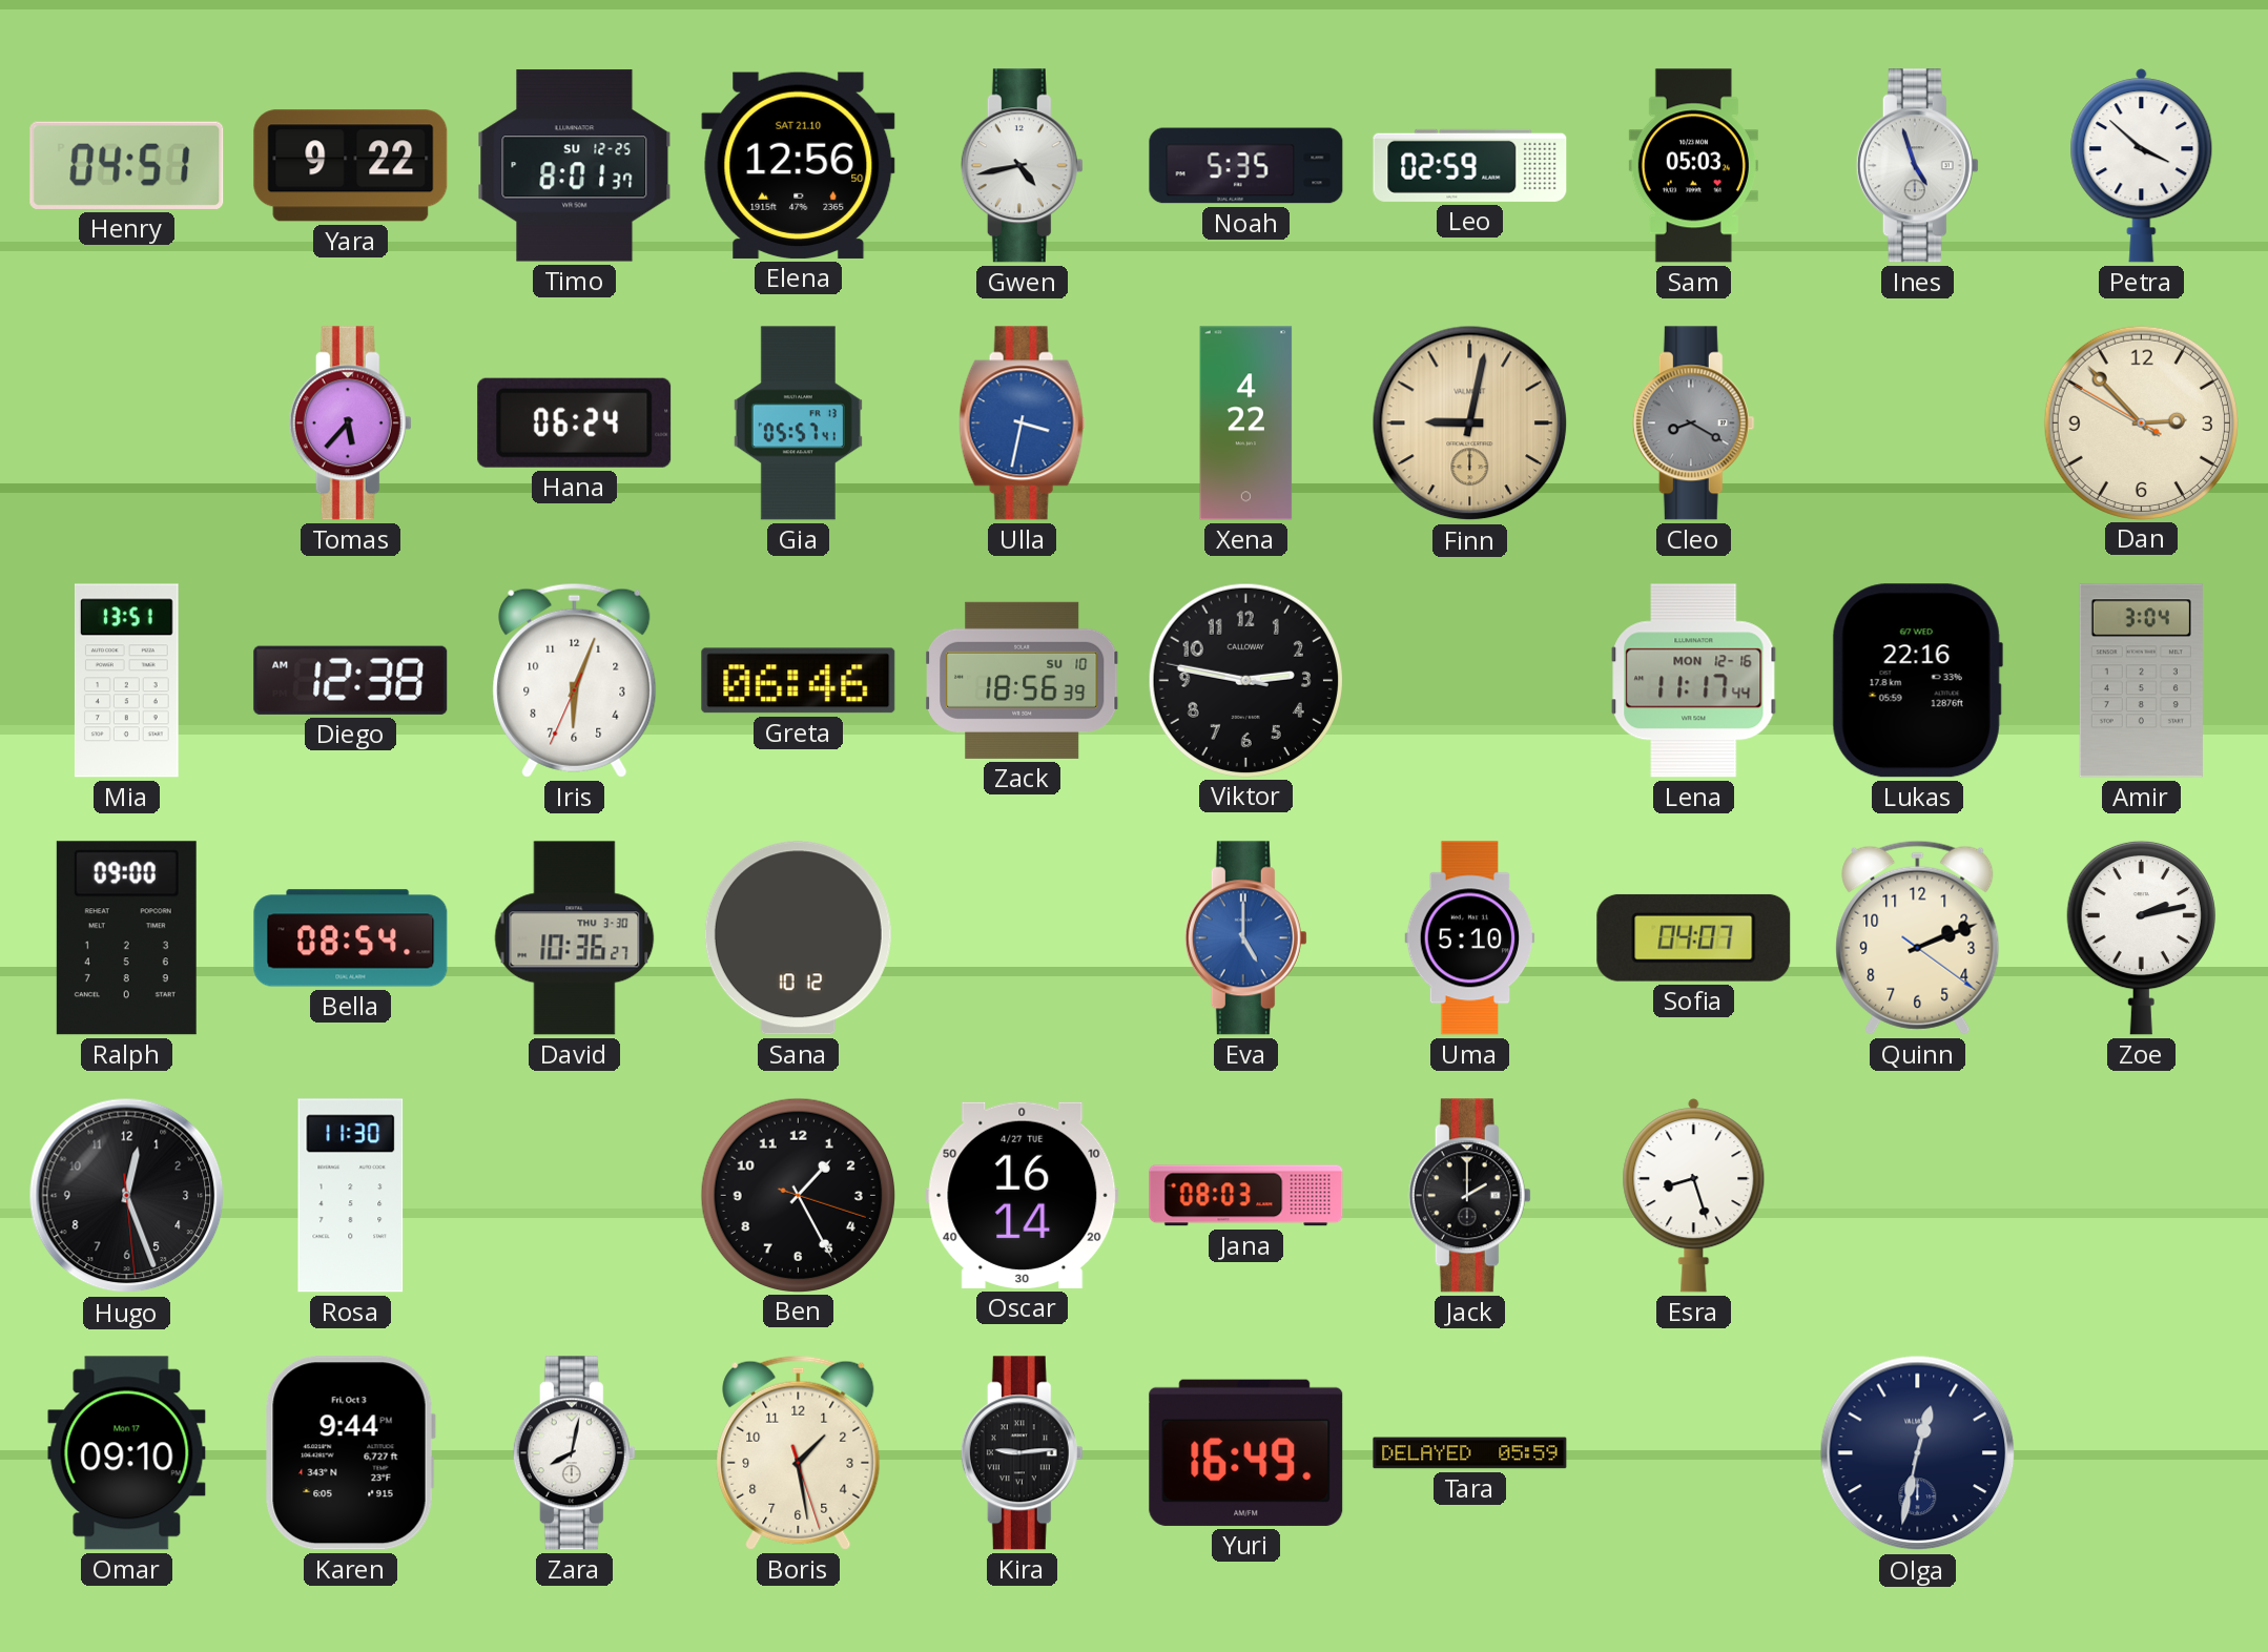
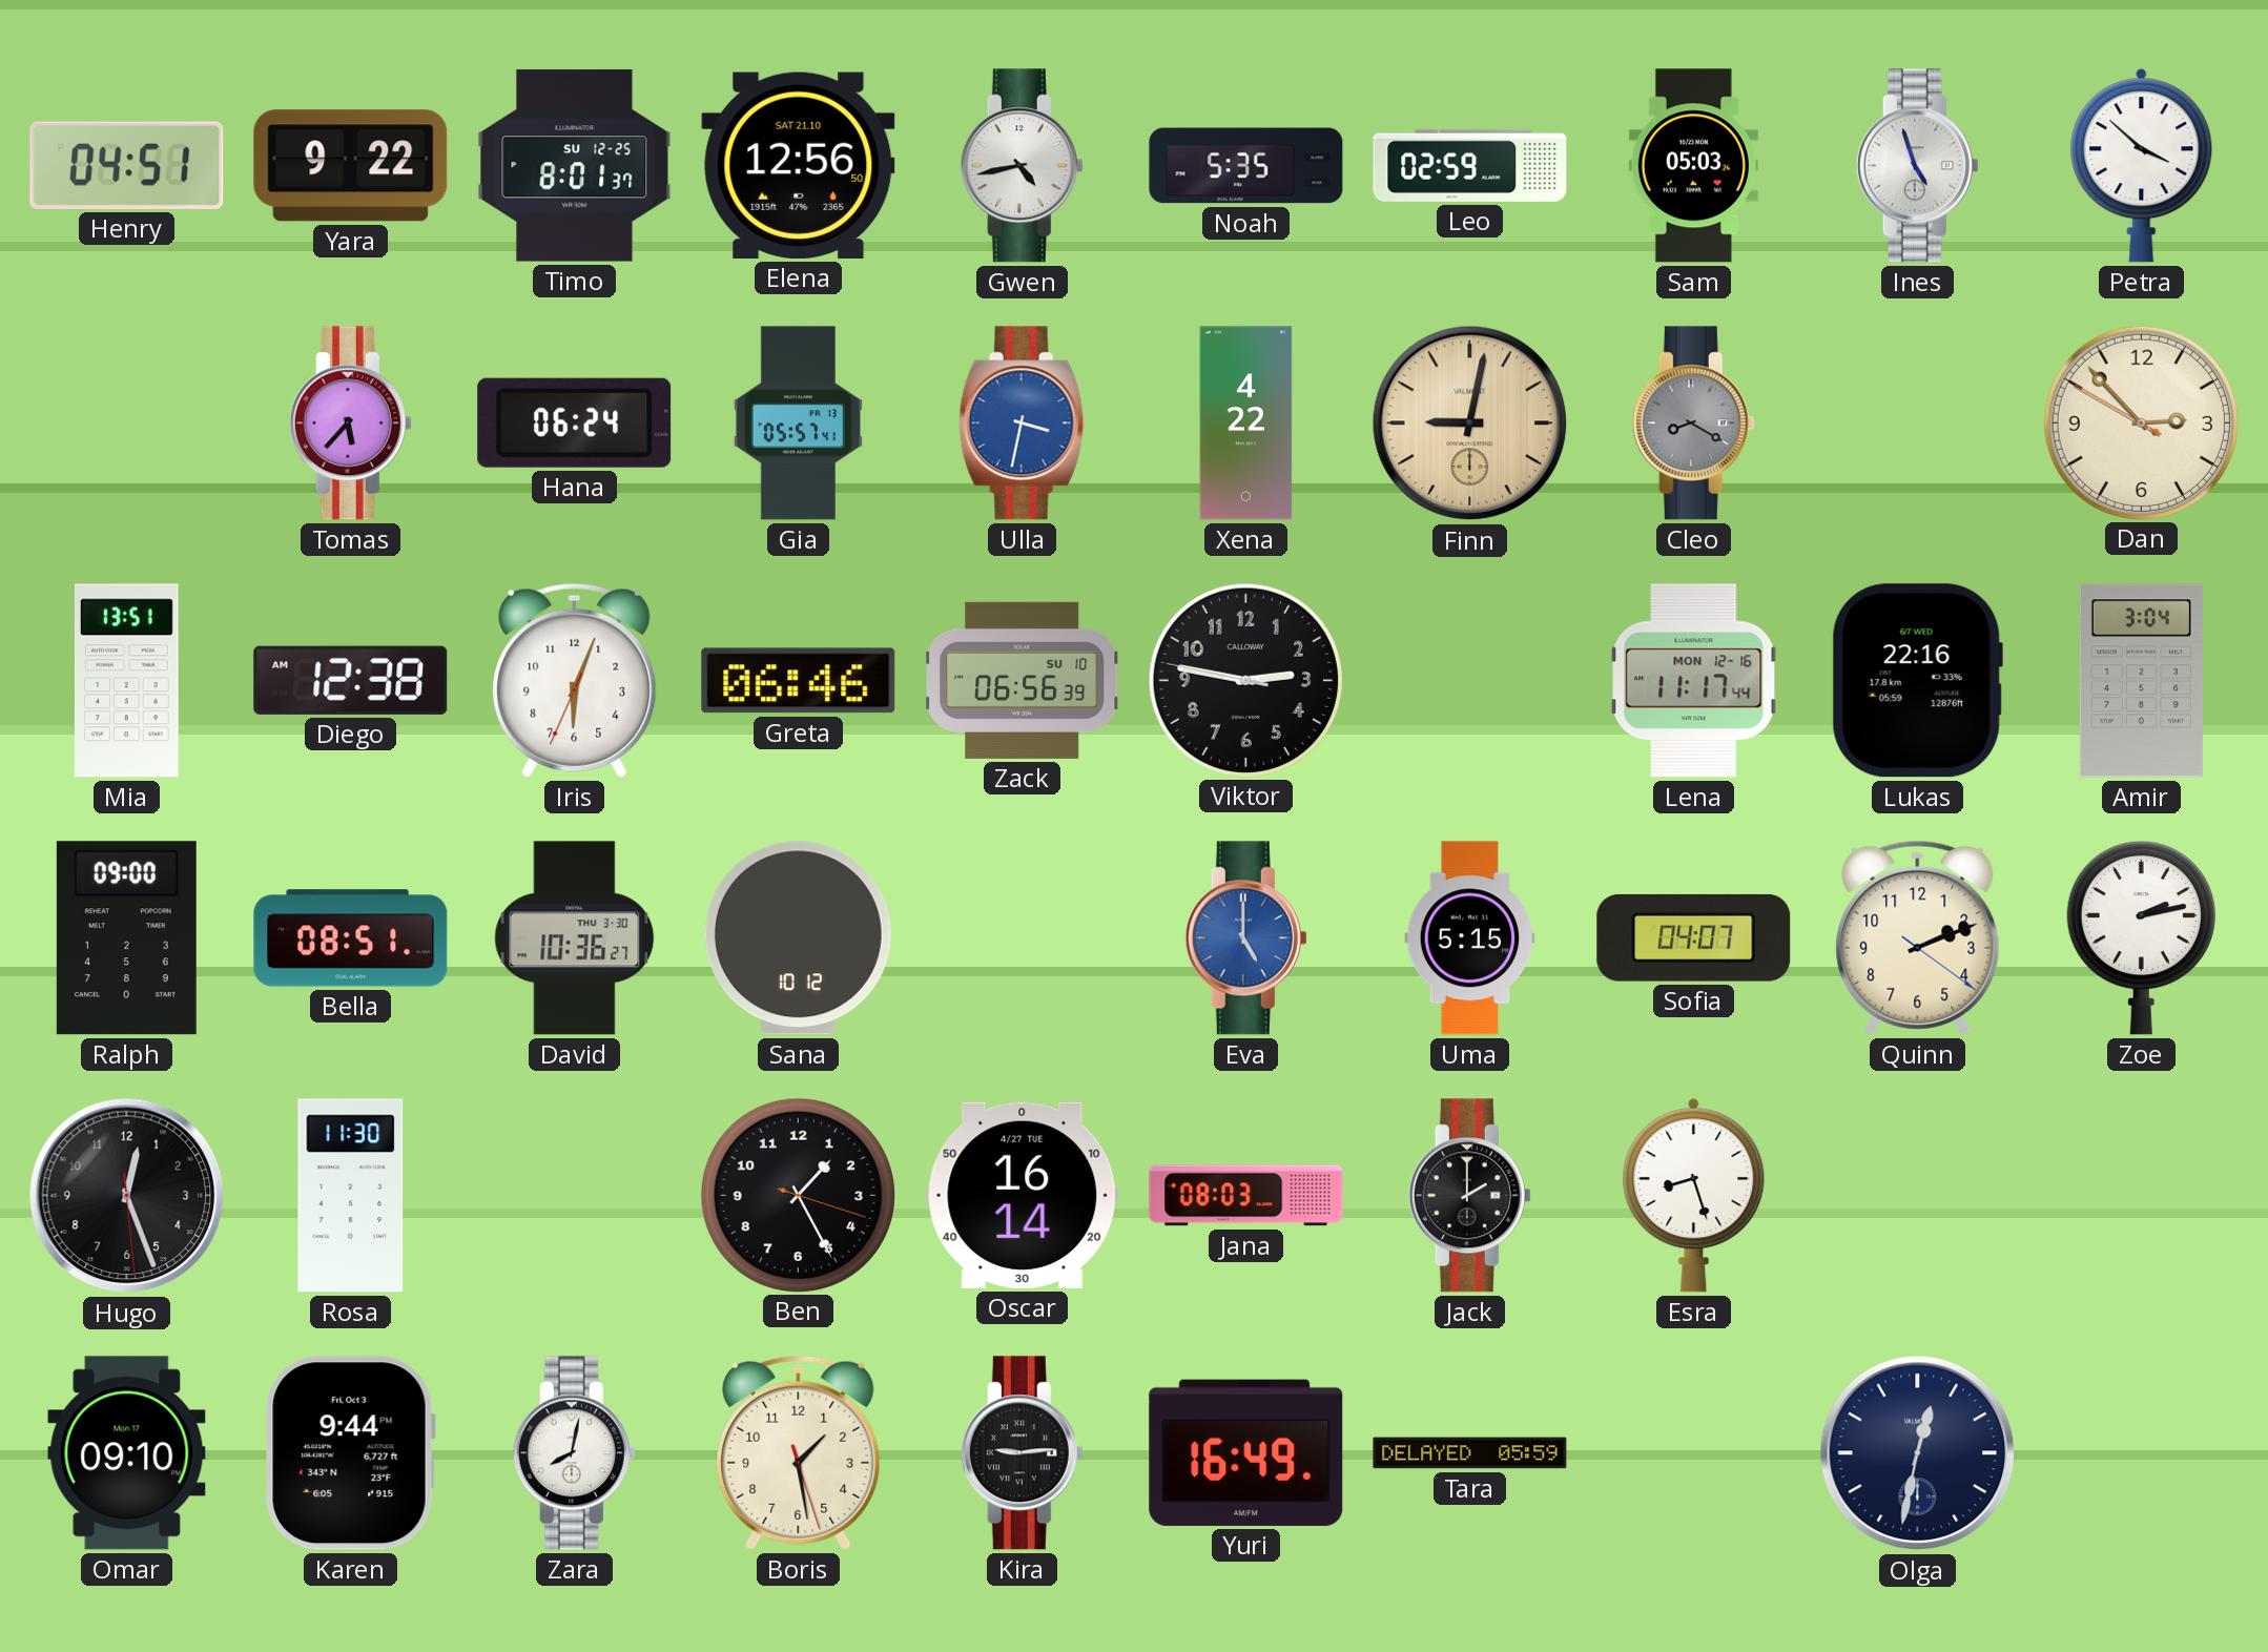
Zack: 18:56 -> 06:56 (1023, 680)
Bella: 08:54 -> 08:51 (351, 938)
Uma: 5:10 -> 5:15 (1470, 938)
